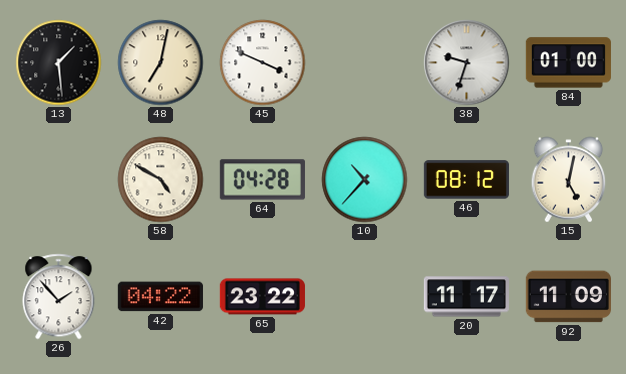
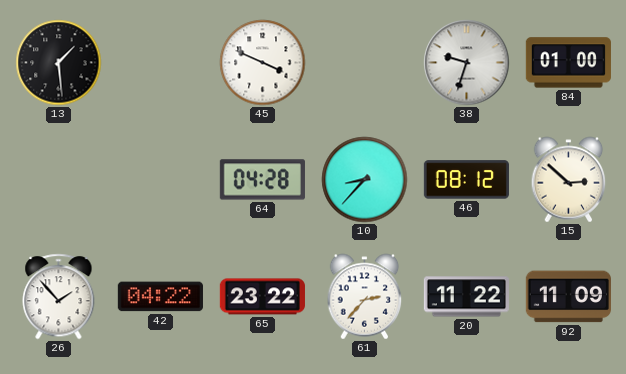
48: 7:02 -> none (161, 63)
58: 4:50 -> none (161, 180)
10: 10:37 -> 8:37 (365, 180)
15: 5:02 -> 2:52 (569, 180)
61: none -> 2:37 (365, 297)
20: 11:17 -> 11:22 (466, 297)
